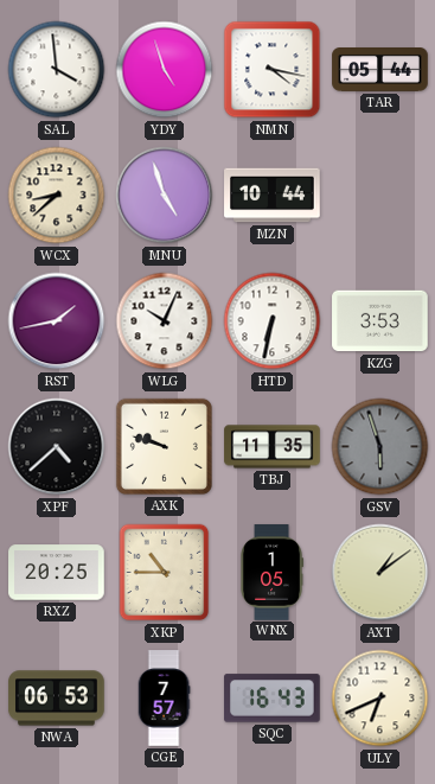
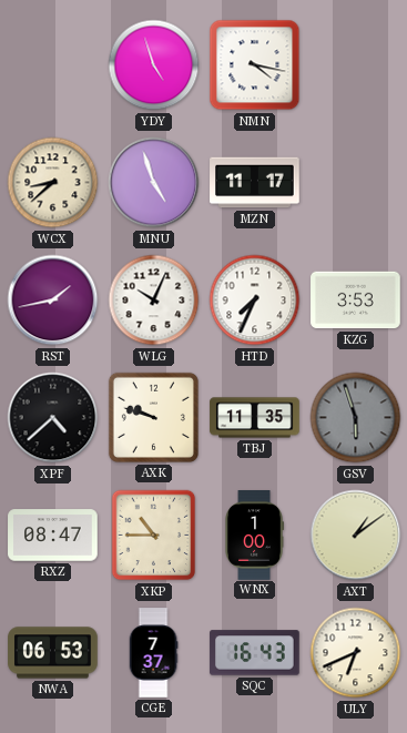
SAL: 3:59 -> none (57, 70)
TAR: 05:44 -> none (380, 70)
MZN: 10:44 -> 11:17 (255, 183)
HTD: 6:32 -> 7:34 (255, 301)
RXZ: 20:25 -> 08:47 (53, 536)
WNX: 1:05 -> 1:00 (254, 536)
CGE: 7:57 -> 7:37 (153, 653)
